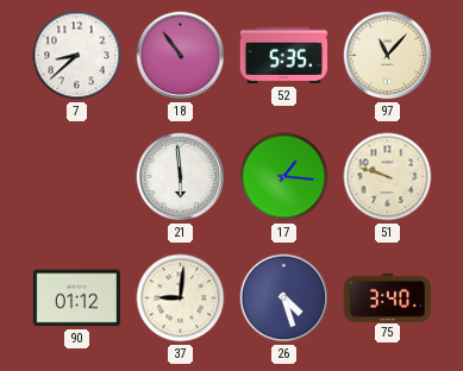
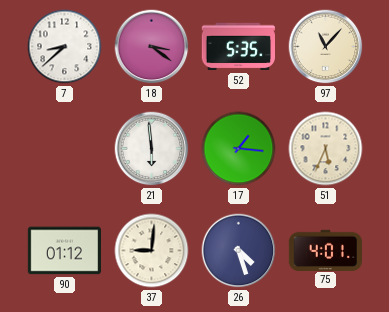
18: 10:54 -> 3:21 (152, 47)
51: 9:48 -> 5:34 (326, 149)
75: 3:40 -> 4:01 (325, 250)
